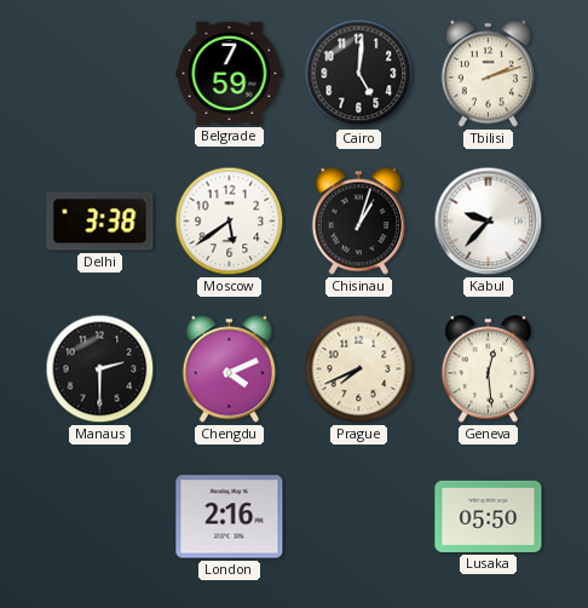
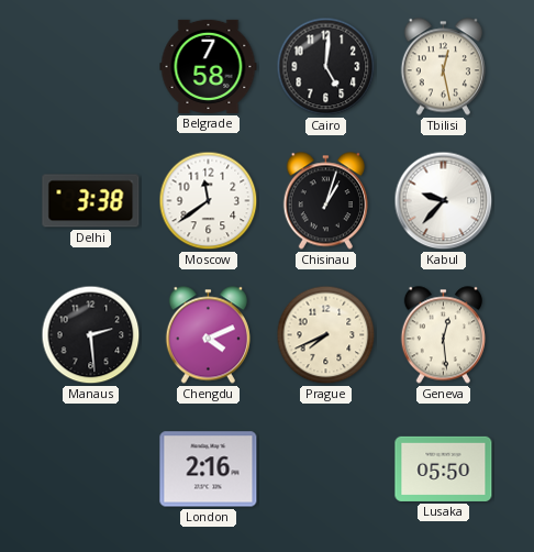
Belgrade: 7:59 -> 7:58 (209, 66)
Tbilisi: 2:12 -> 12:28 (443, 67)
Moscow: 5:39 -> 11:39 (209, 201)
Manaus: 2:30 -> 2:29 (91, 335)
